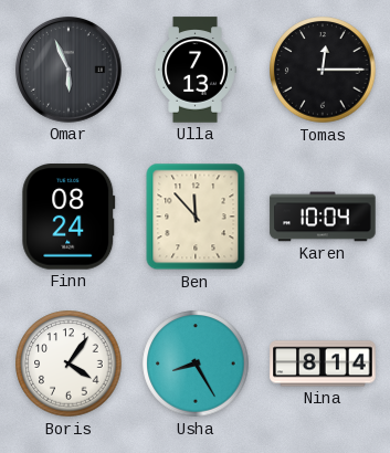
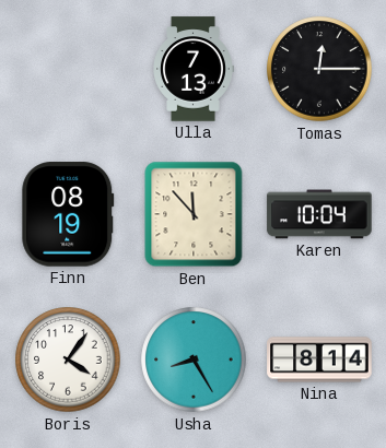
Omar: 5:56 -> none (70, 71)
Finn: 08:24 -> 08:19 (68, 214)
